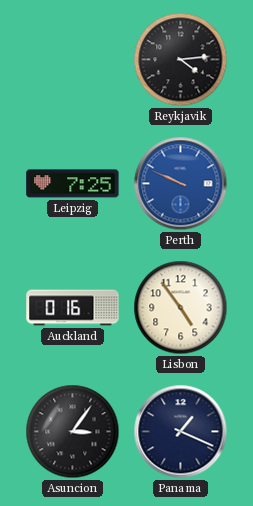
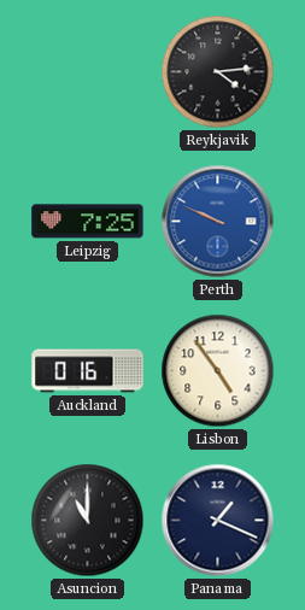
Asuncion: 3:06 -> 11:00 (88, 521)
